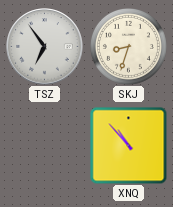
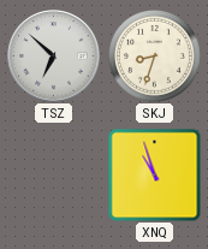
TSZ: 6:54 -> 6:52 (54, 57)
XNQ: 10:53 -> 10:57 (154, 174)
